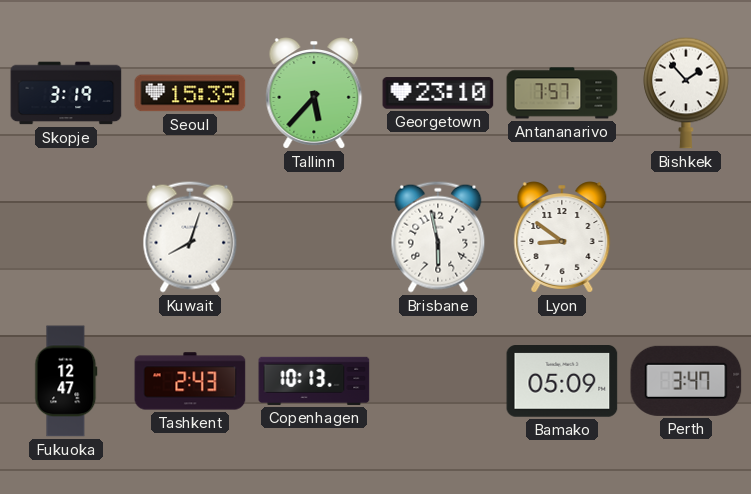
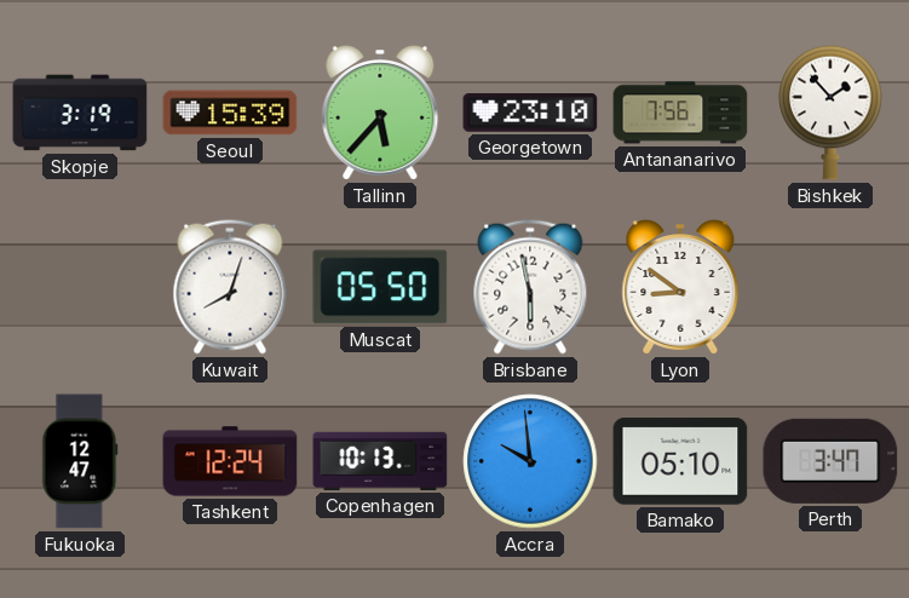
Antananarivo: 7:57 -> 7:56 (680, 113)
Muscat: none -> 05:50 (380, 287)
Tashkent: 2:43 -> 12:24 (230, 461)
Accra: none -> 9:59 (530, 461)
Bamako: 05:09 -> 05:10 (680, 461)
